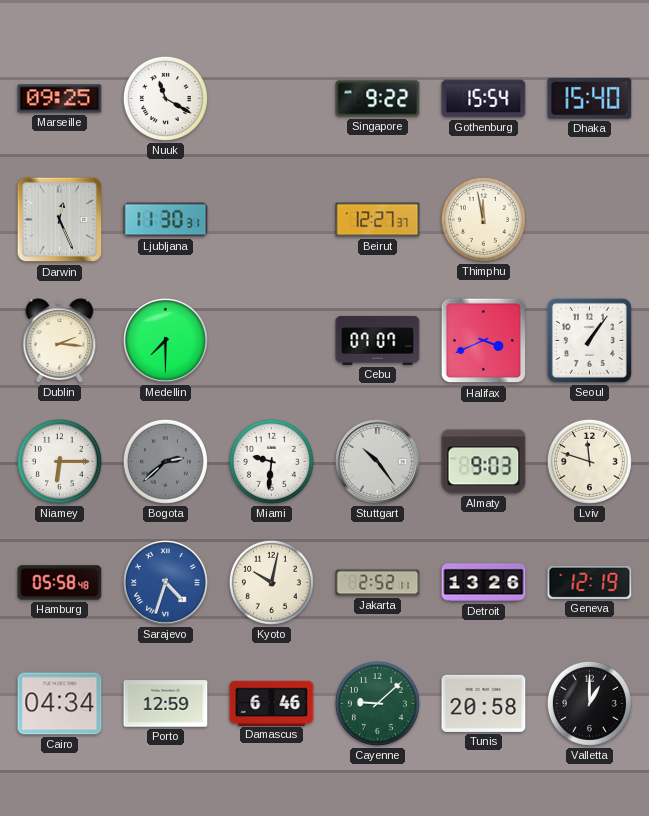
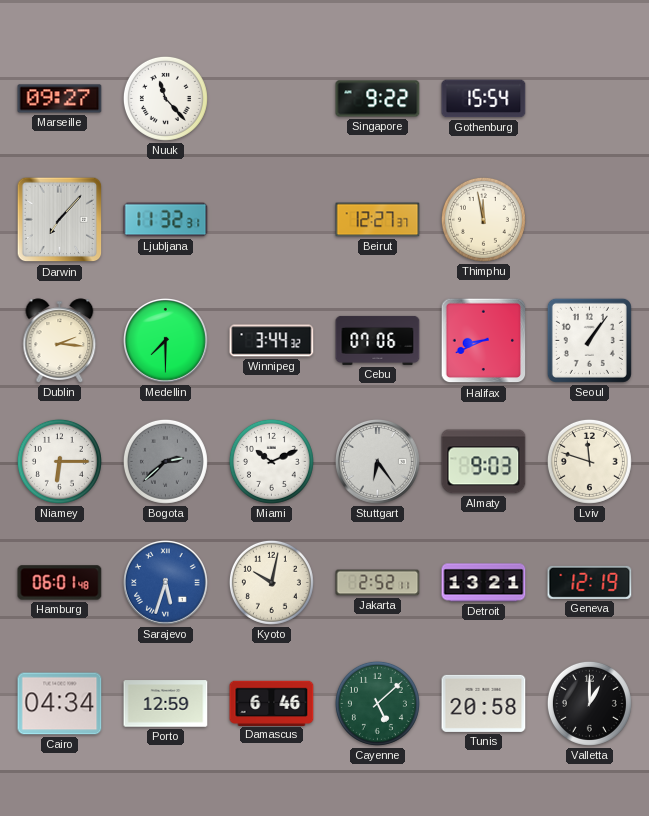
Marseille: 09:25 -> 09:27 (60, 99)
Nuuk: 11:20 -> 11:23 (165, 98)
Dhaka: 15:40 -> none (590, 99)
Darwin: 12:26 -> 7:07 (60, 220)
Ljubljana: 11:30 -> 11:32 (166, 220)
Winnipeg: none -> 3:44 (272, 341)
Cebu: 07:07 -> 07:06 (378, 340)
Halifax: 3:41 -> 8:41 (484, 341)
Miami: 9:31 -> 10:11 (271, 461)
Stuttgart: 10:24 -> 6:24 (378, 462)
Hamburg: 05:58 -> 06:01 (60, 583)
Sarajevo: 4:33 -> 5:33 (166, 583)
Detroit: 13:26 -> 13:21 (484, 583)
Cayenne: 9:08 -> 5:08 (377, 703)
